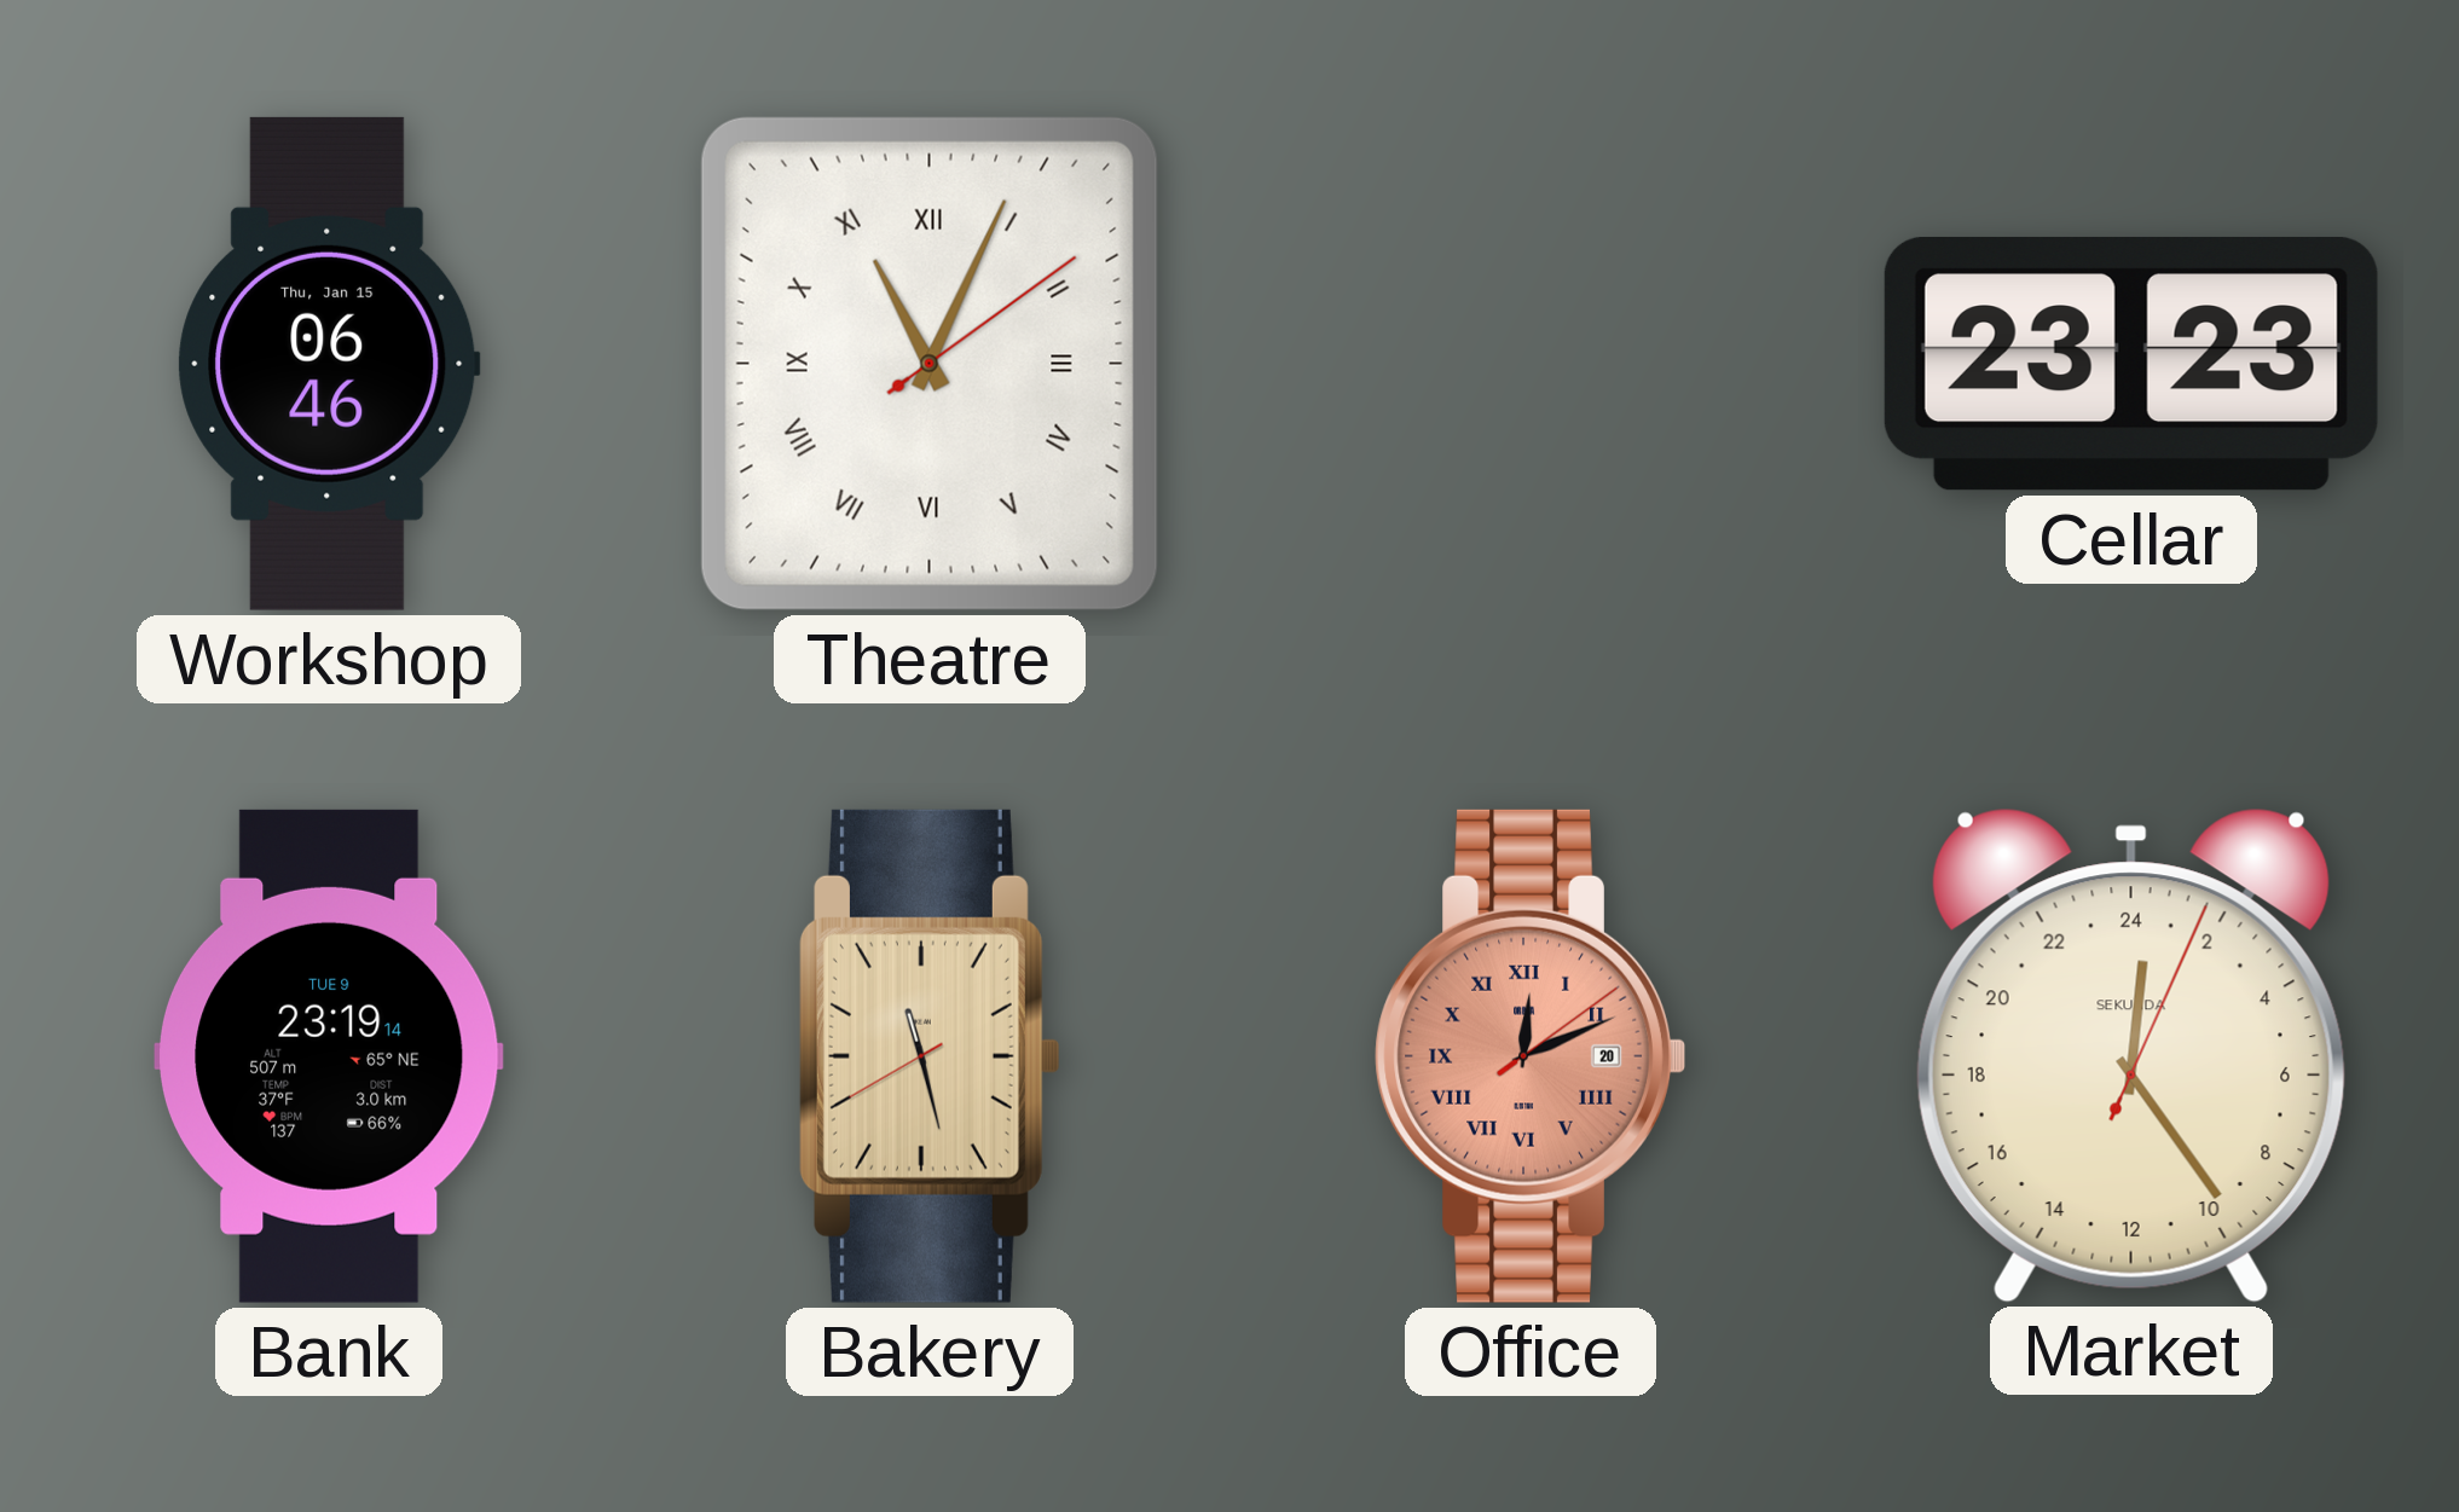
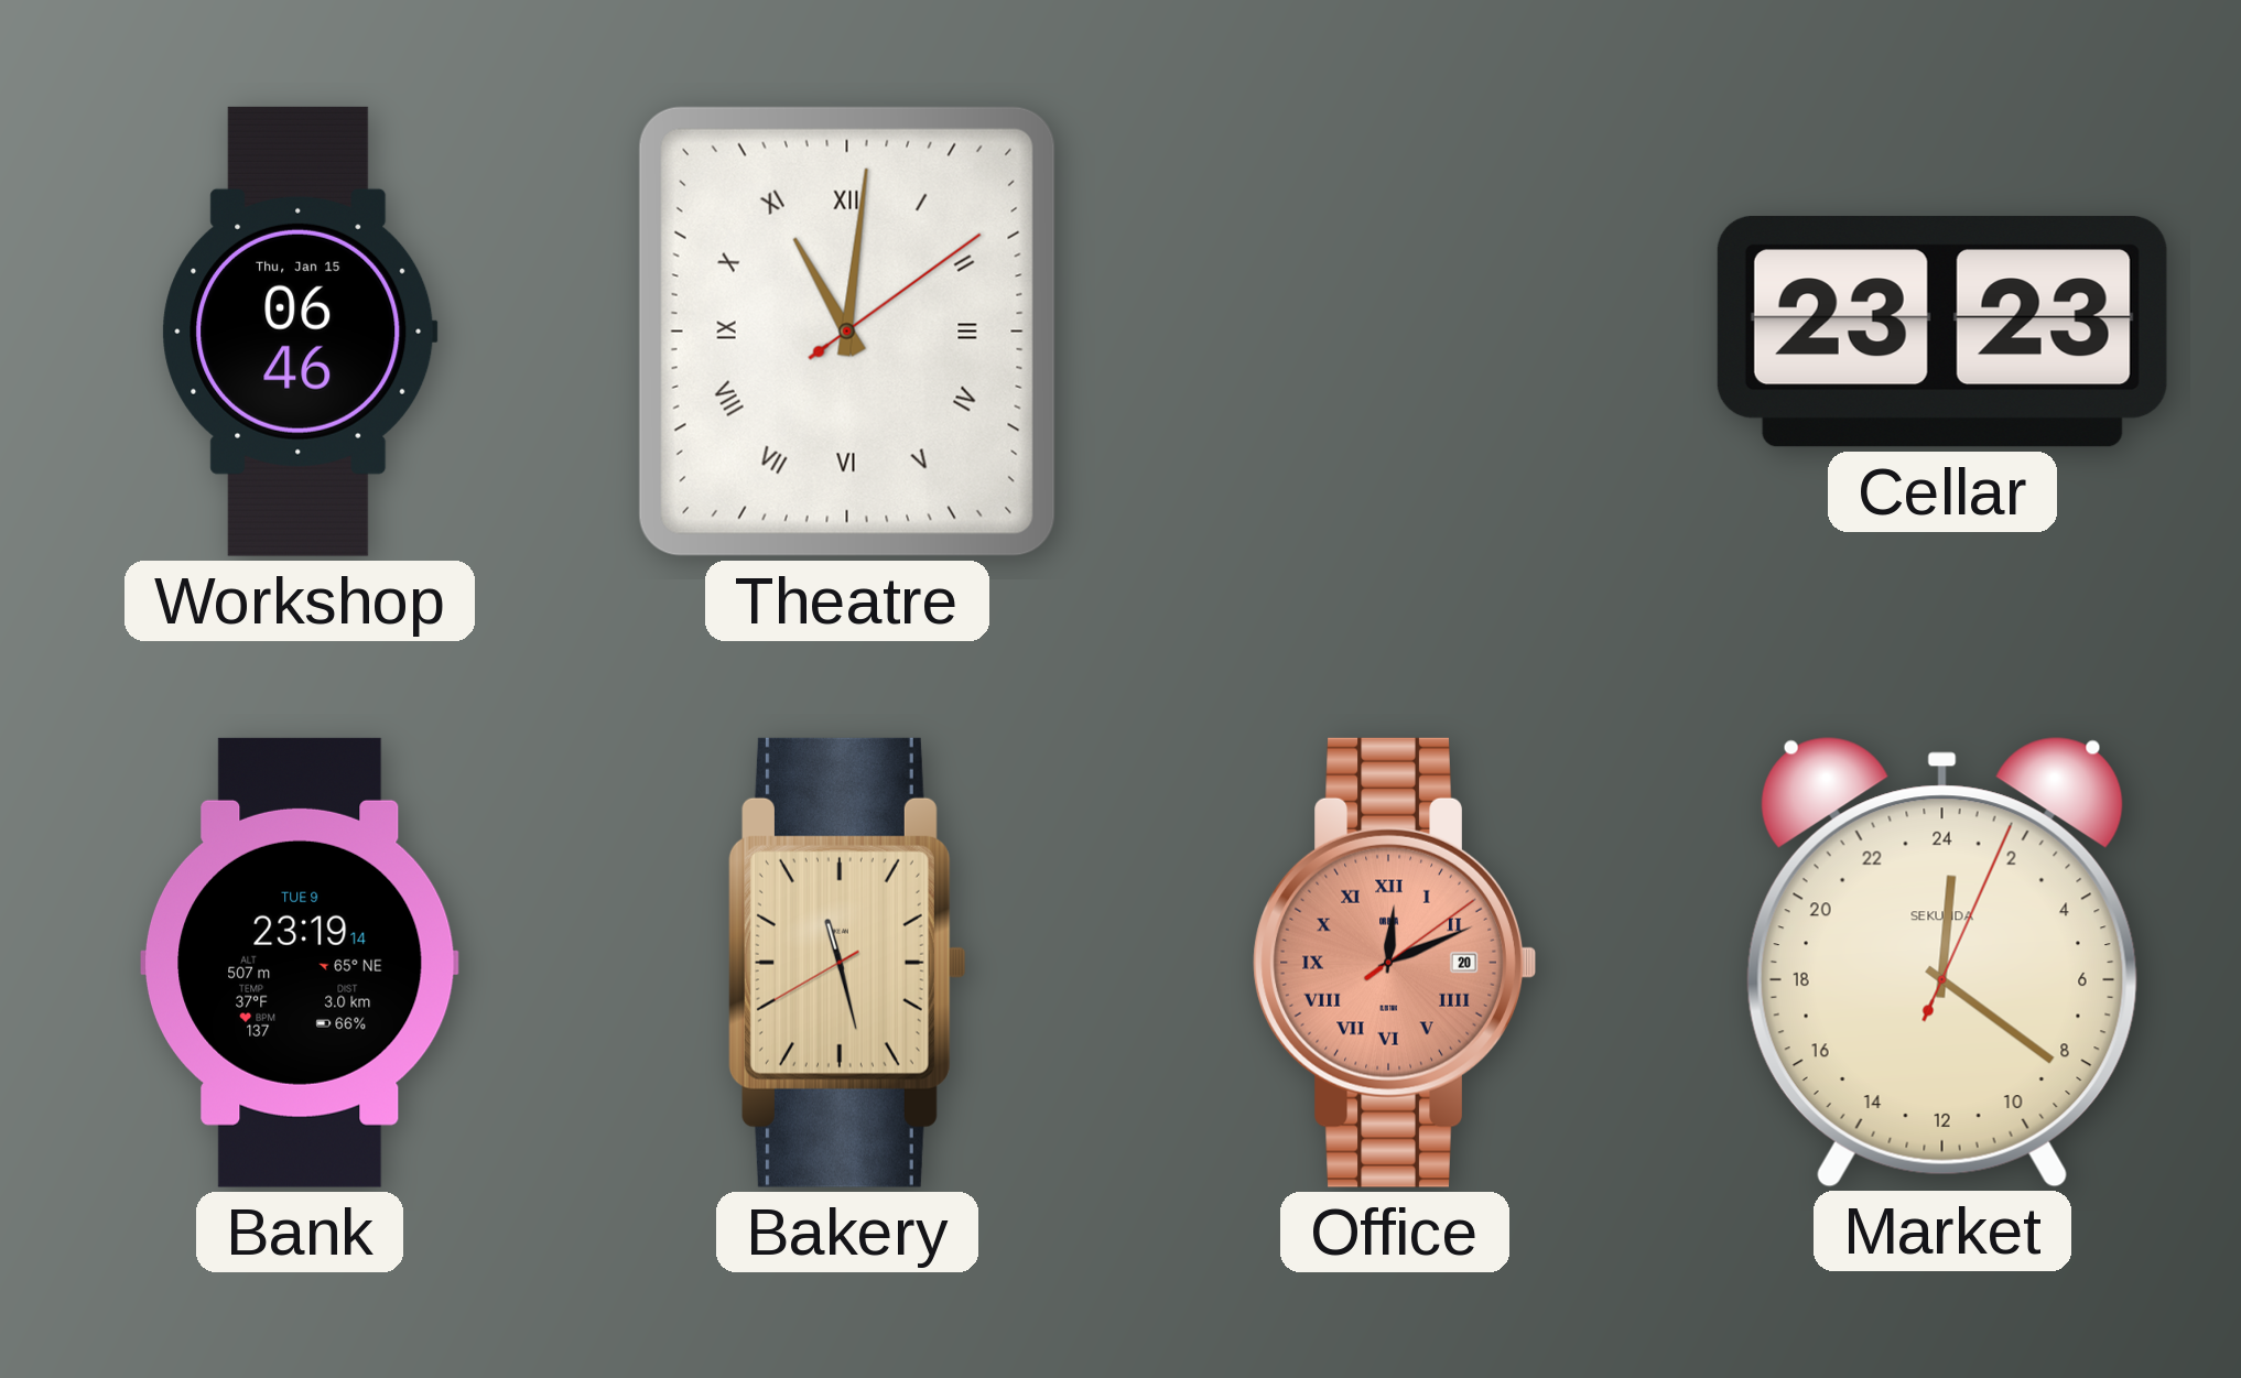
Theatre: 11:04 -> 11:01 (847, 332)
Market: 0:24 -> 0:21 (1942, 962)
